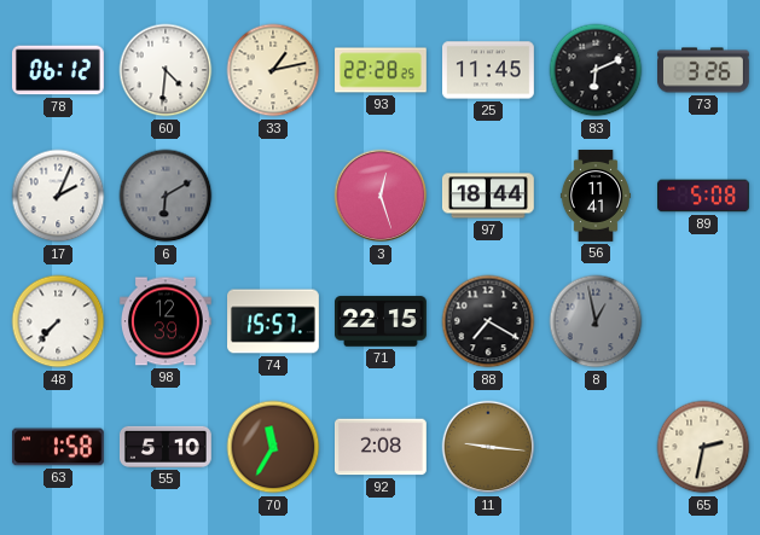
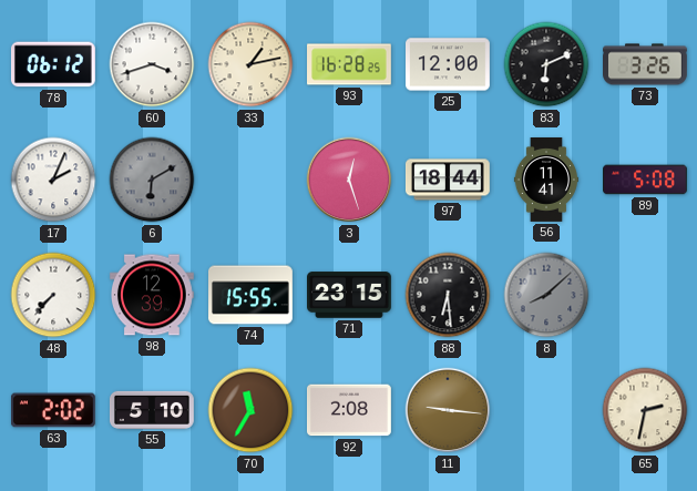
60: 4:31 -> 3:42 (152, 64)
93: 22:28 -> 16:28 (350, 64)
25: 11:45 -> 12:00 (449, 64)
74: 15:57 -> 15:55 (252, 295)
71: 22:15 -> 23:15 (350, 295)
88: 7:20 -> 6:29 (448, 295)
8: 12:58 -> 8:08 (546, 295)
63: 1:58 -> 2:02 (53, 410)
